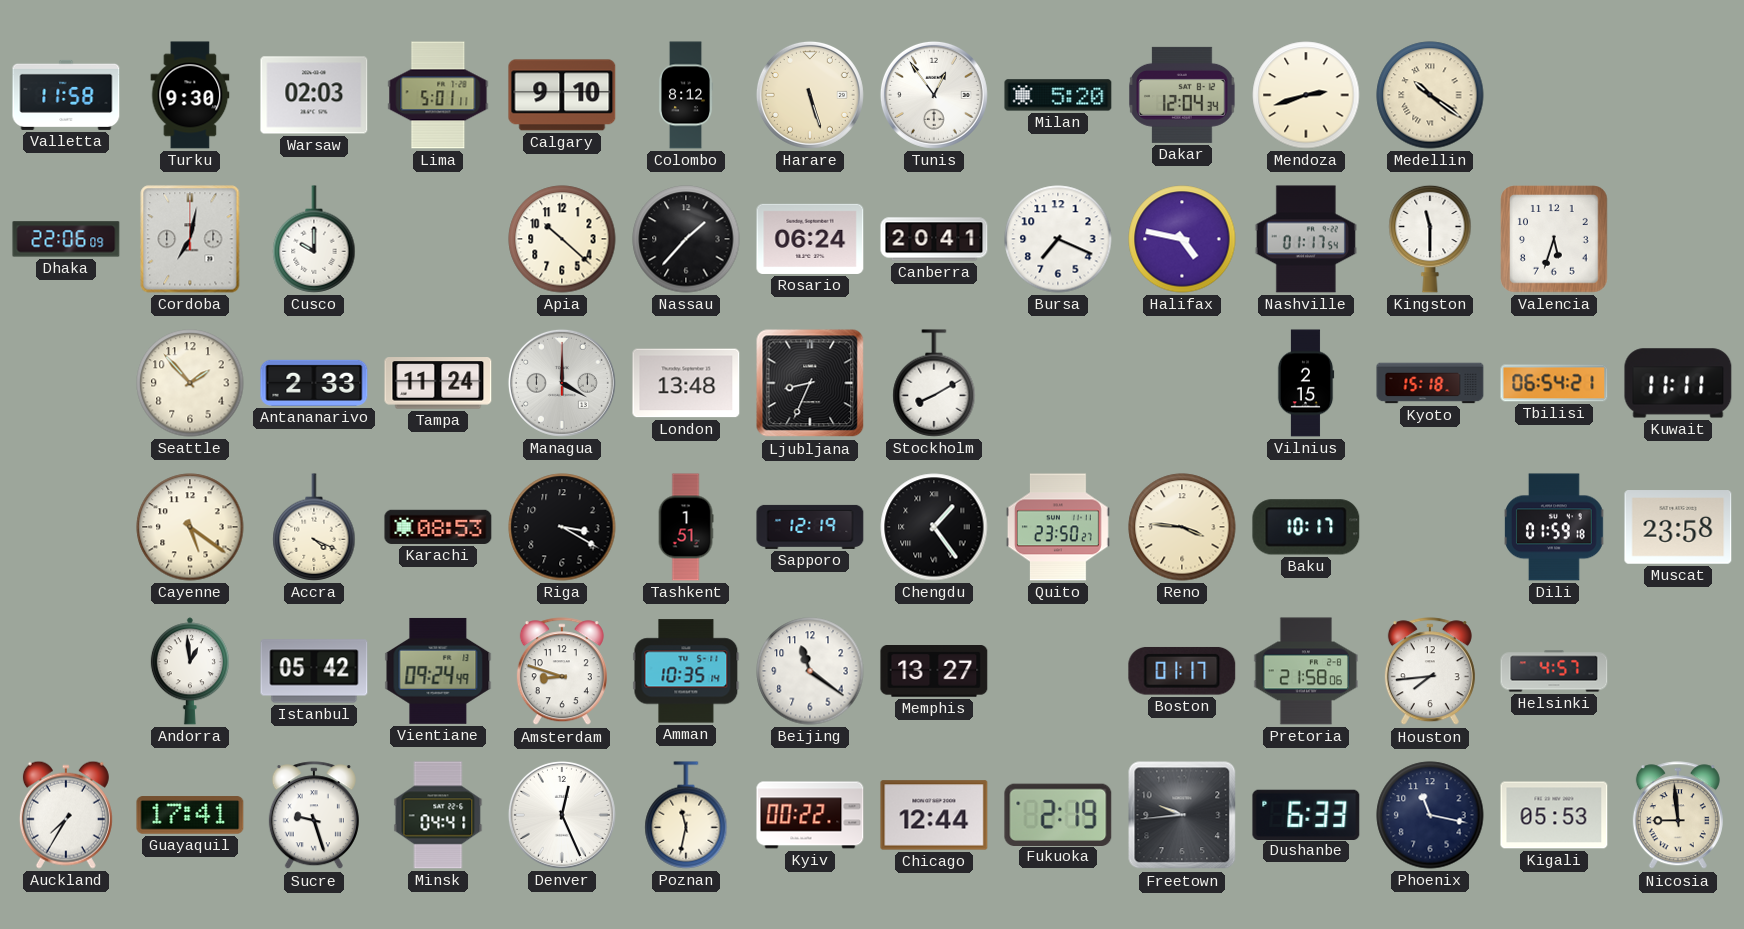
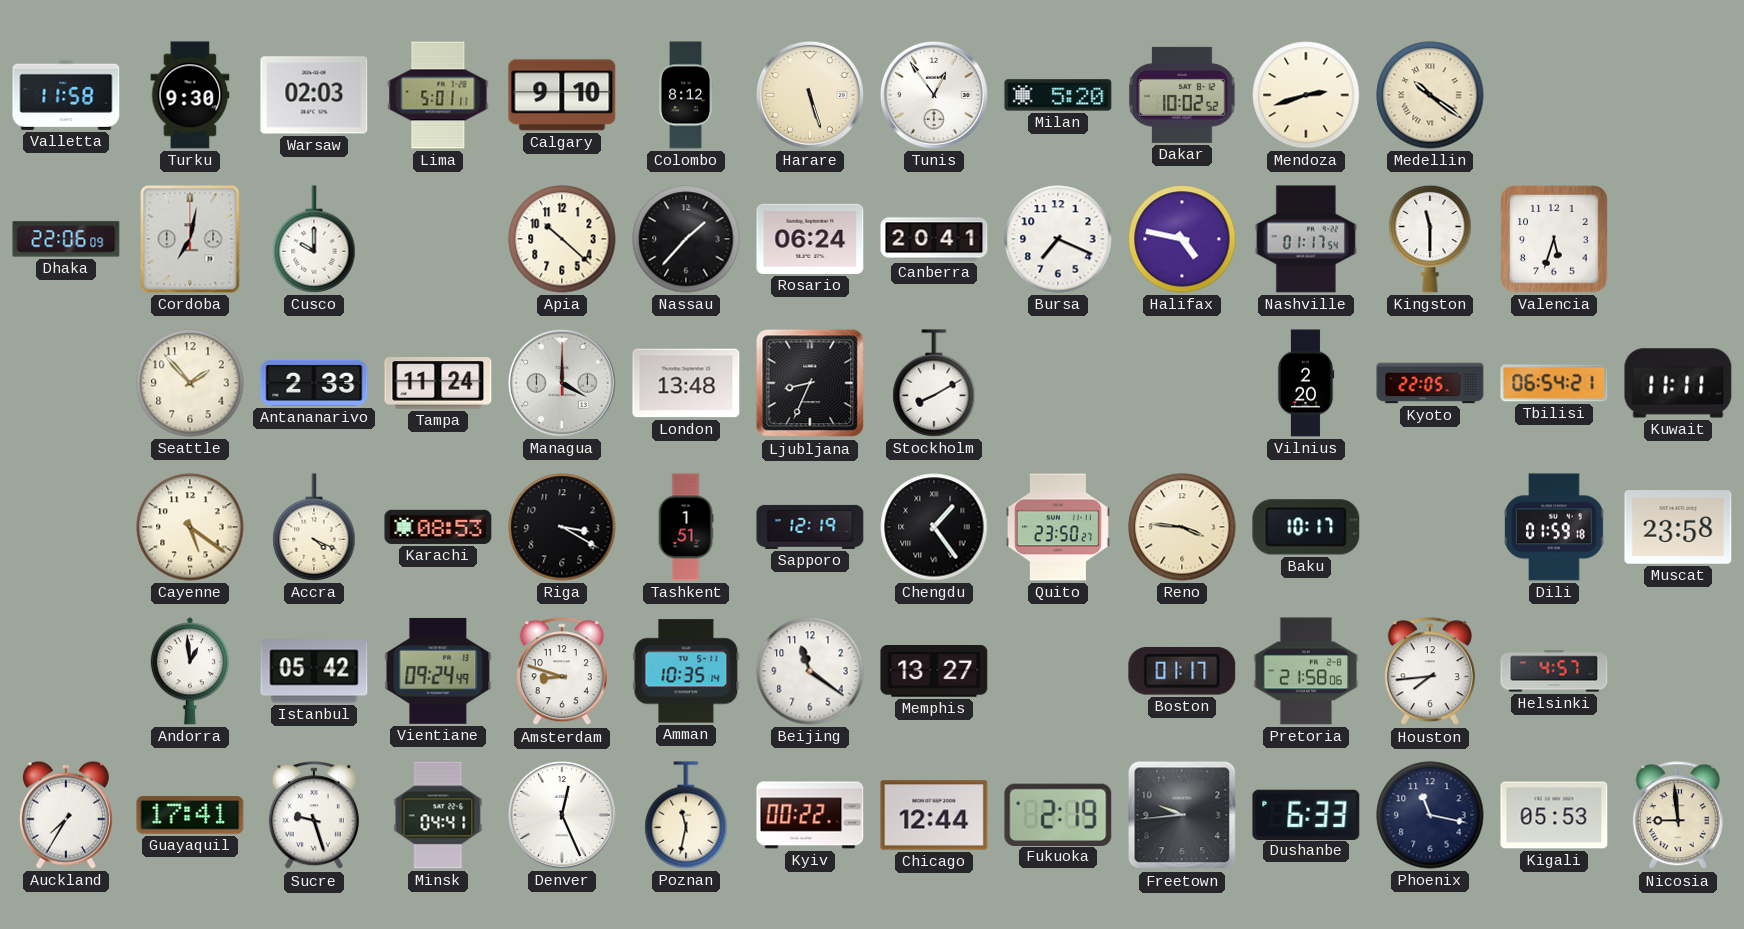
Dakar: 12:04 -> 10:02 (1182, 95)
Vilnius: 2:15 -> 2:20 (1306, 383)
Kyoto: 15:18 -> 22:05 (1430, 383)
